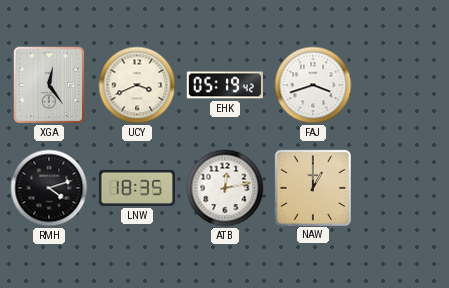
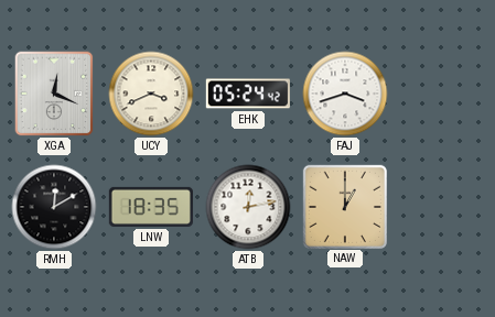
XGA: 12:24 -> 12:19 (54, 94)
EHK: 05:19 -> 05:24 (248, 94)
RMH: 4:12 -> 12:10 (54, 207)
